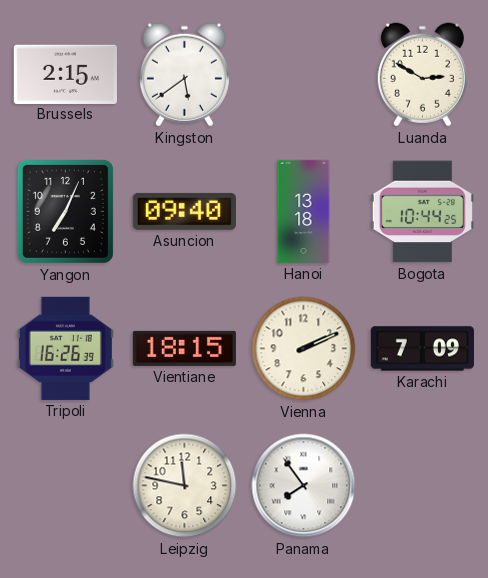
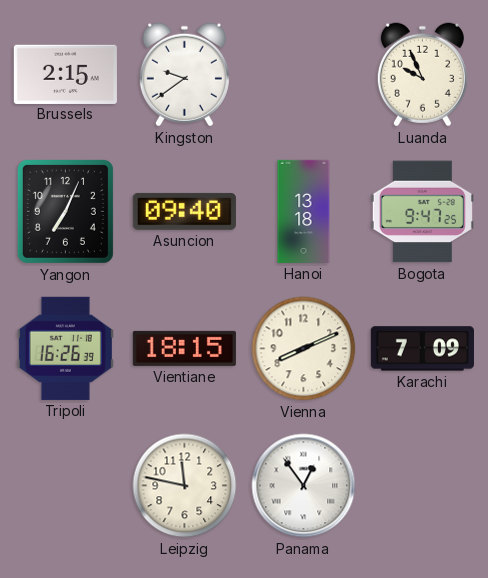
Kingston: 5:39 -> 9:39 (184, 75)
Luanda: 2:50 -> 9:56 (422, 75)
Bogota: 10:44 -> 9:47 (422, 212)
Vienna: 2:11 -> 8:11 (304, 349)
Panama: 7:54 -> 12:54 (304, 486)
